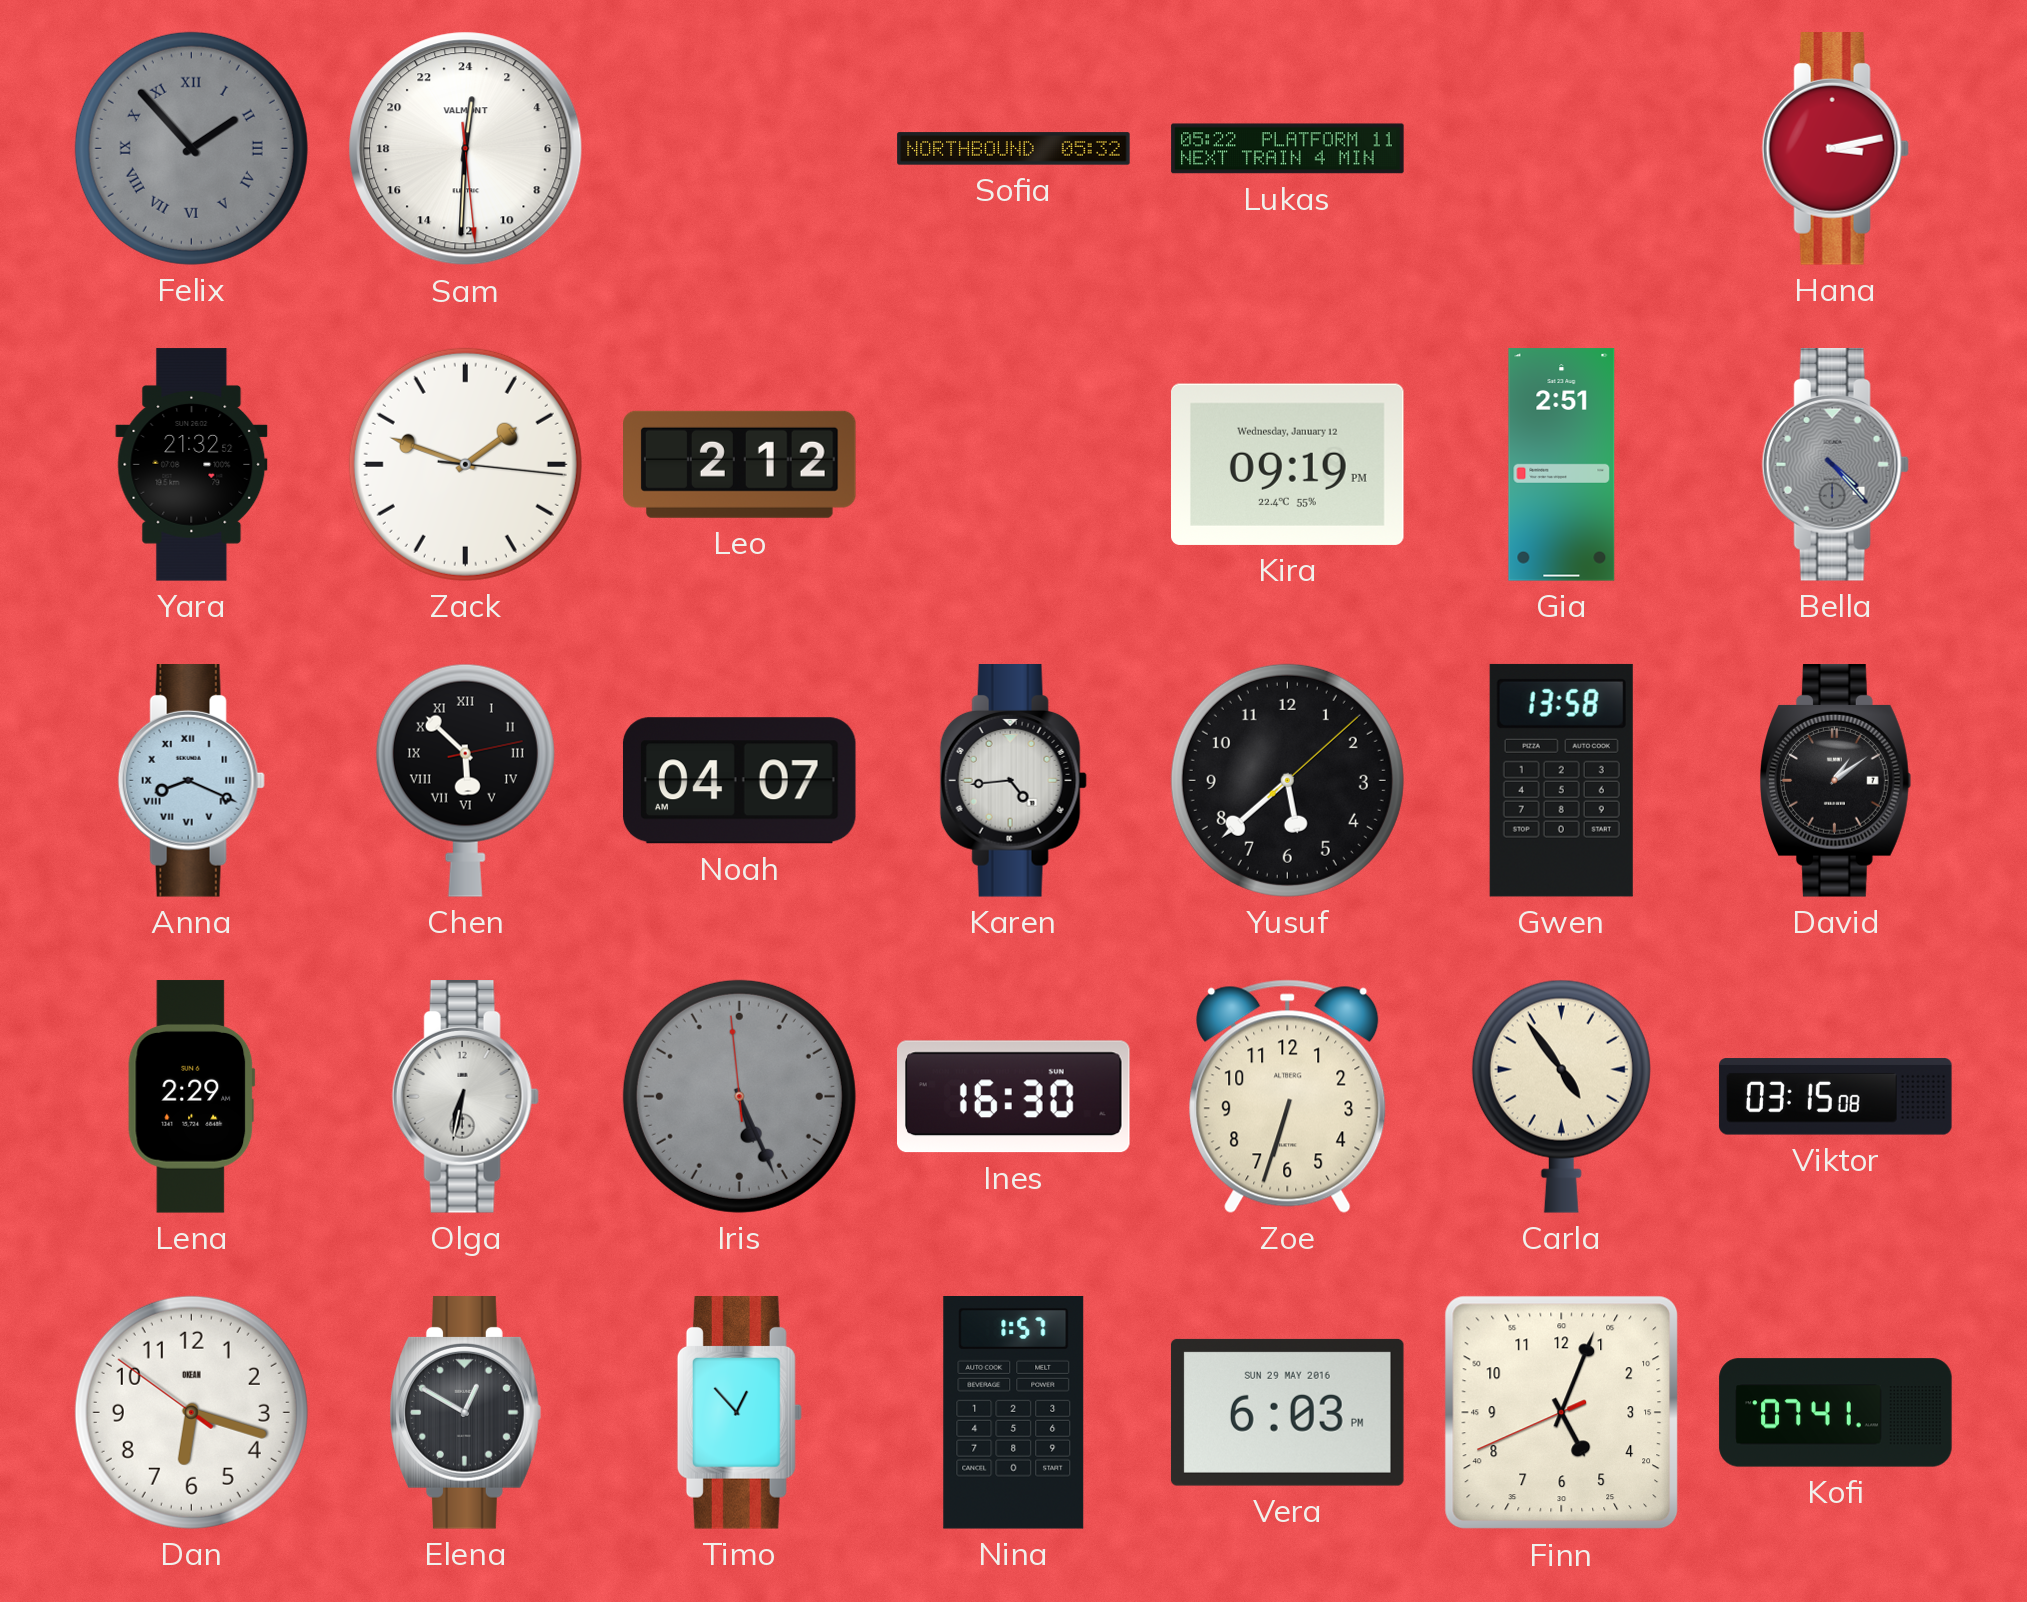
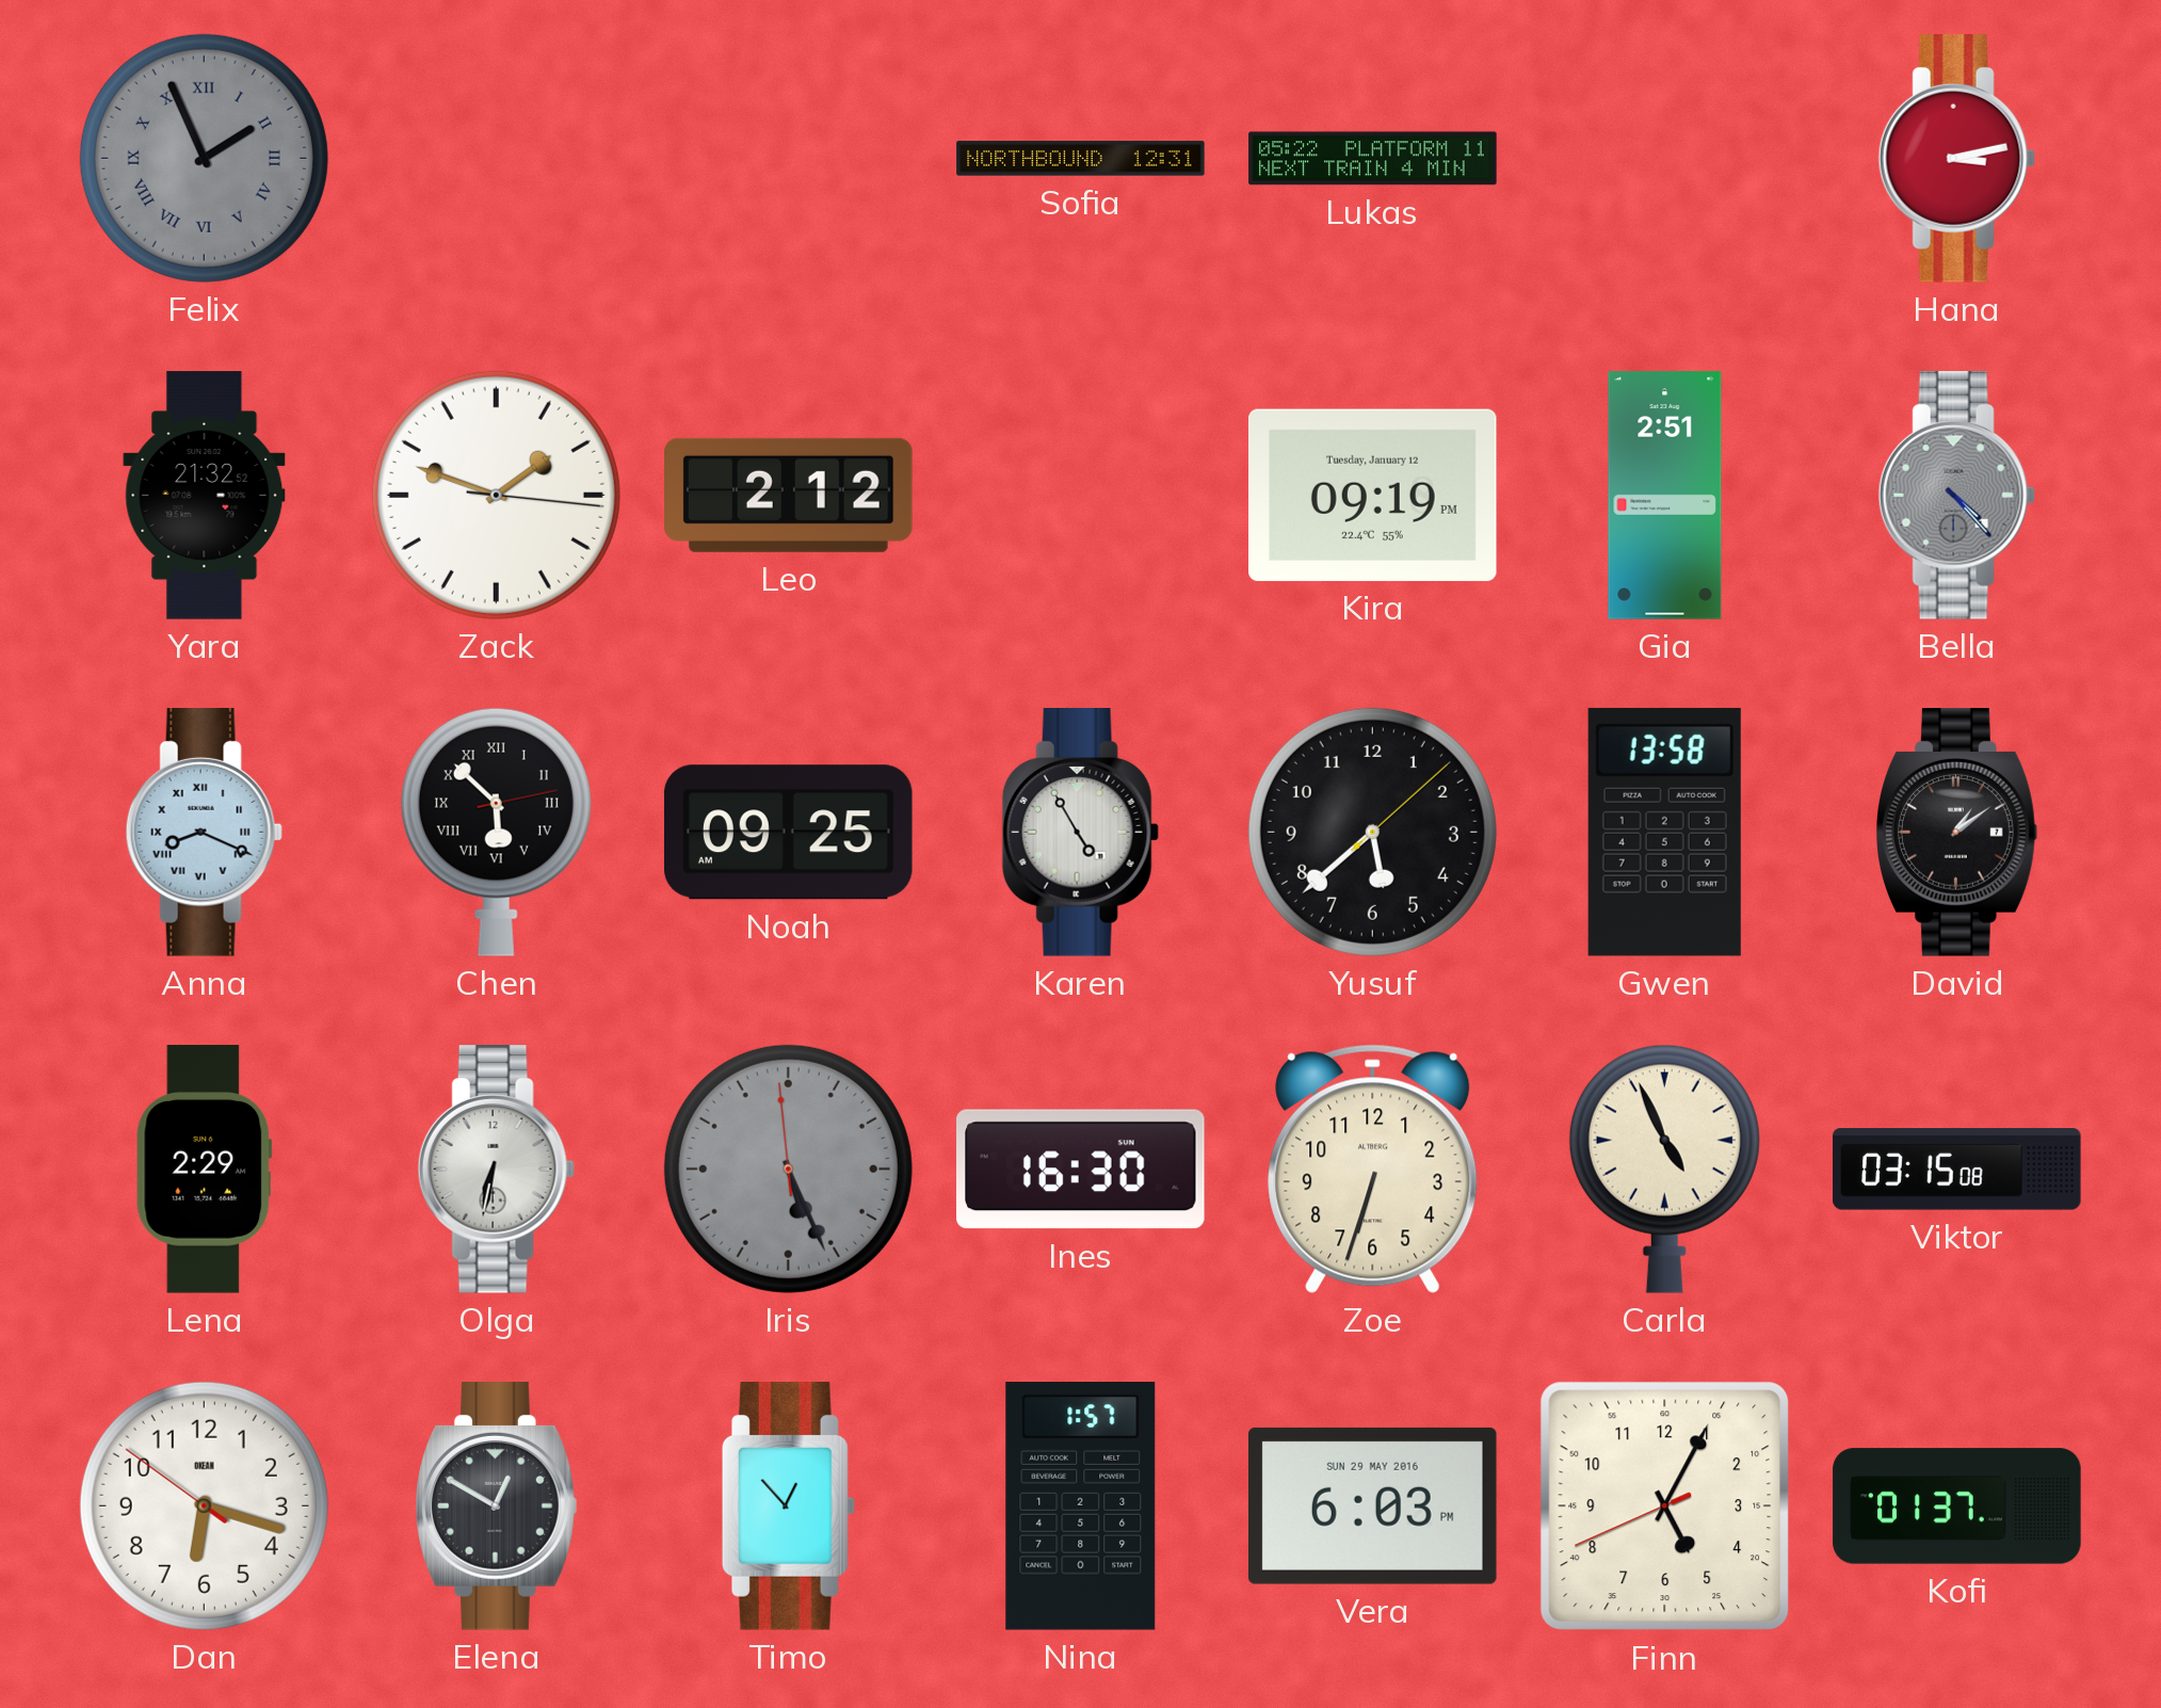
Felix: 1:53 -> 1:56 (204, 158)
Sam: 0:30 -> none (466, 149)
Sofia: 05:32 -> 12:31 (1081, 159)
Kira date: Wednesday, January 12 -> Tuesday, January 12 (1373, 495)
Noah: 04:07 -> 09:25 (788, 833)
Karen: 4:44 -> 4:55 (1080, 833)
Carla: 4:54 -> 4:56 (1664, 1169)
Finn: 5:03 -> 5:04 (1665, 1506)
Kofi: 07:41 -> 01:37 (1957, 1506)
